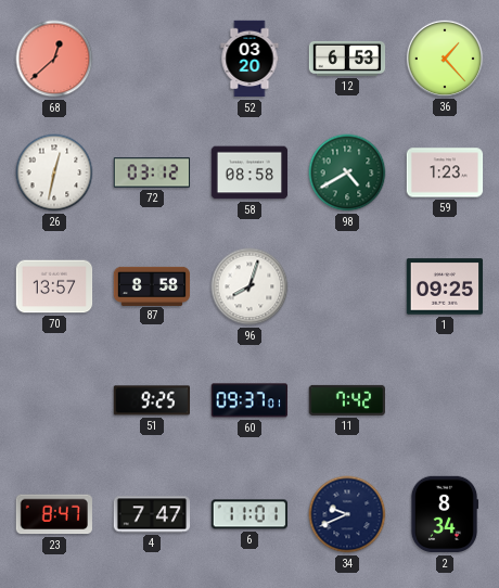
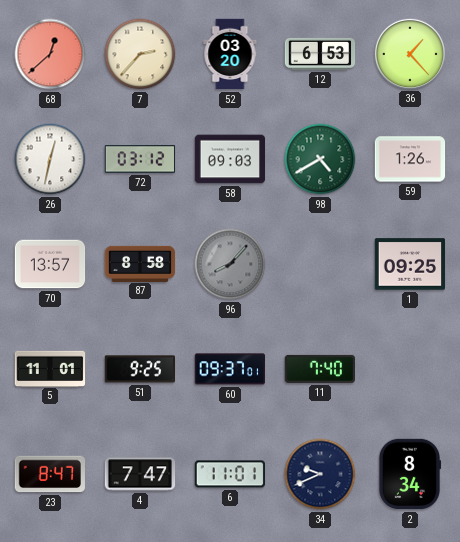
7: none -> 2:37 (140, 54)
58: 08:58 -> 09:03 (230, 159)
59: 1:23 -> 1:26 (410, 159)
96: 8:03 -> 8:07 (230, 264)
96 dial: white -> grey (230, 264)
5: none -> 11:01 (50, 368)
11: 7:42 -> 7:40 (319, 369)
